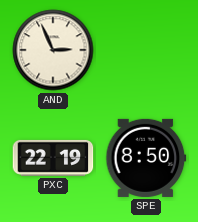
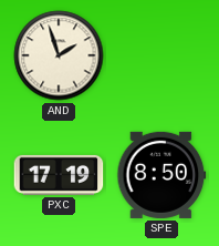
AND: 2:56 -> 1:57 (59, 55)
PXC: 22:19 -> 17:19 (59, 175)
